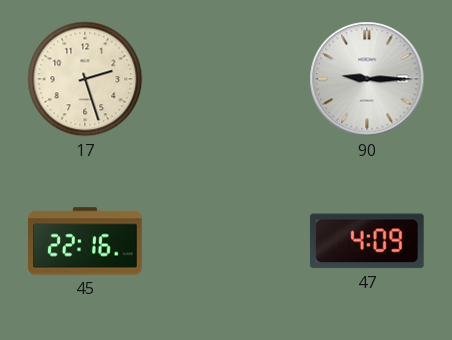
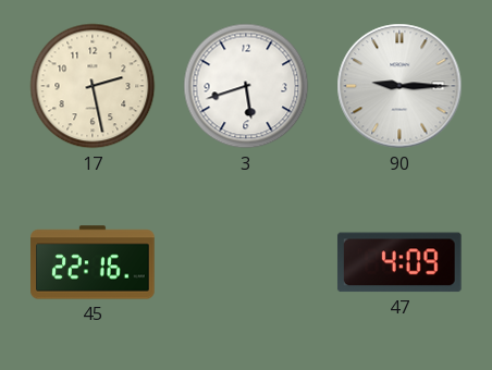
17: 2:27 -> 2:28 (93, 86)
3: none -> 5:42 (246, 86)
